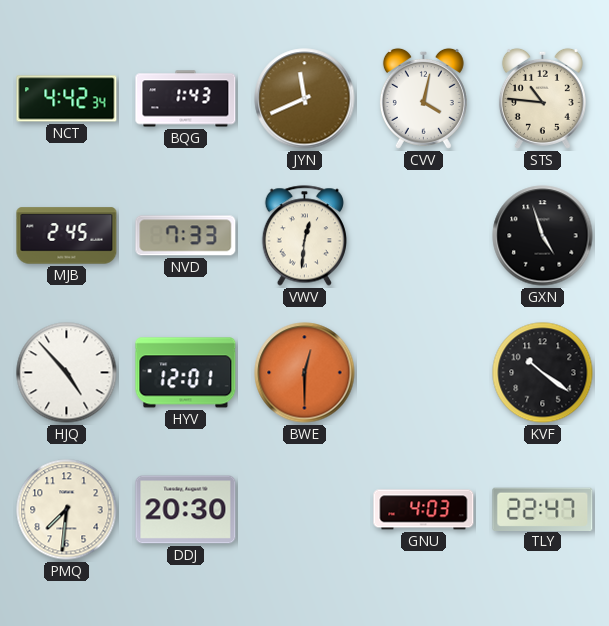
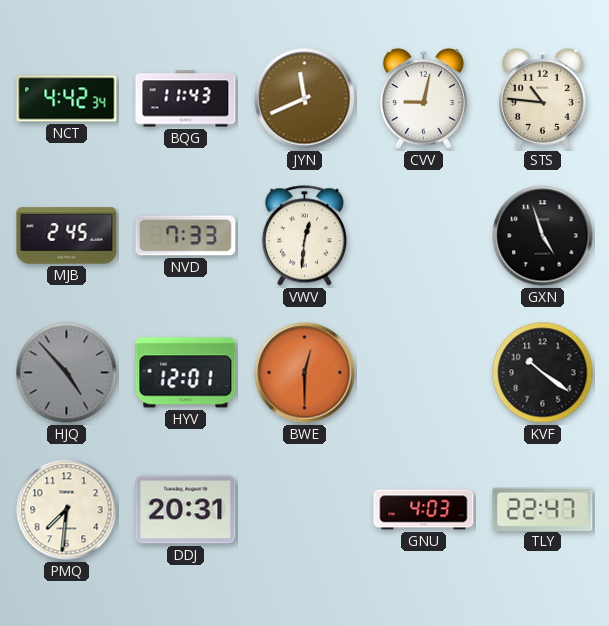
BQG: 1:43 -> 11:43 (186, 99)
CVV: 4:02 -> 9:02 (423, 98)
HJQ dial: white -> grey (67, 373)
DDJ: 20:30 -> 20:31 (186, 510)
